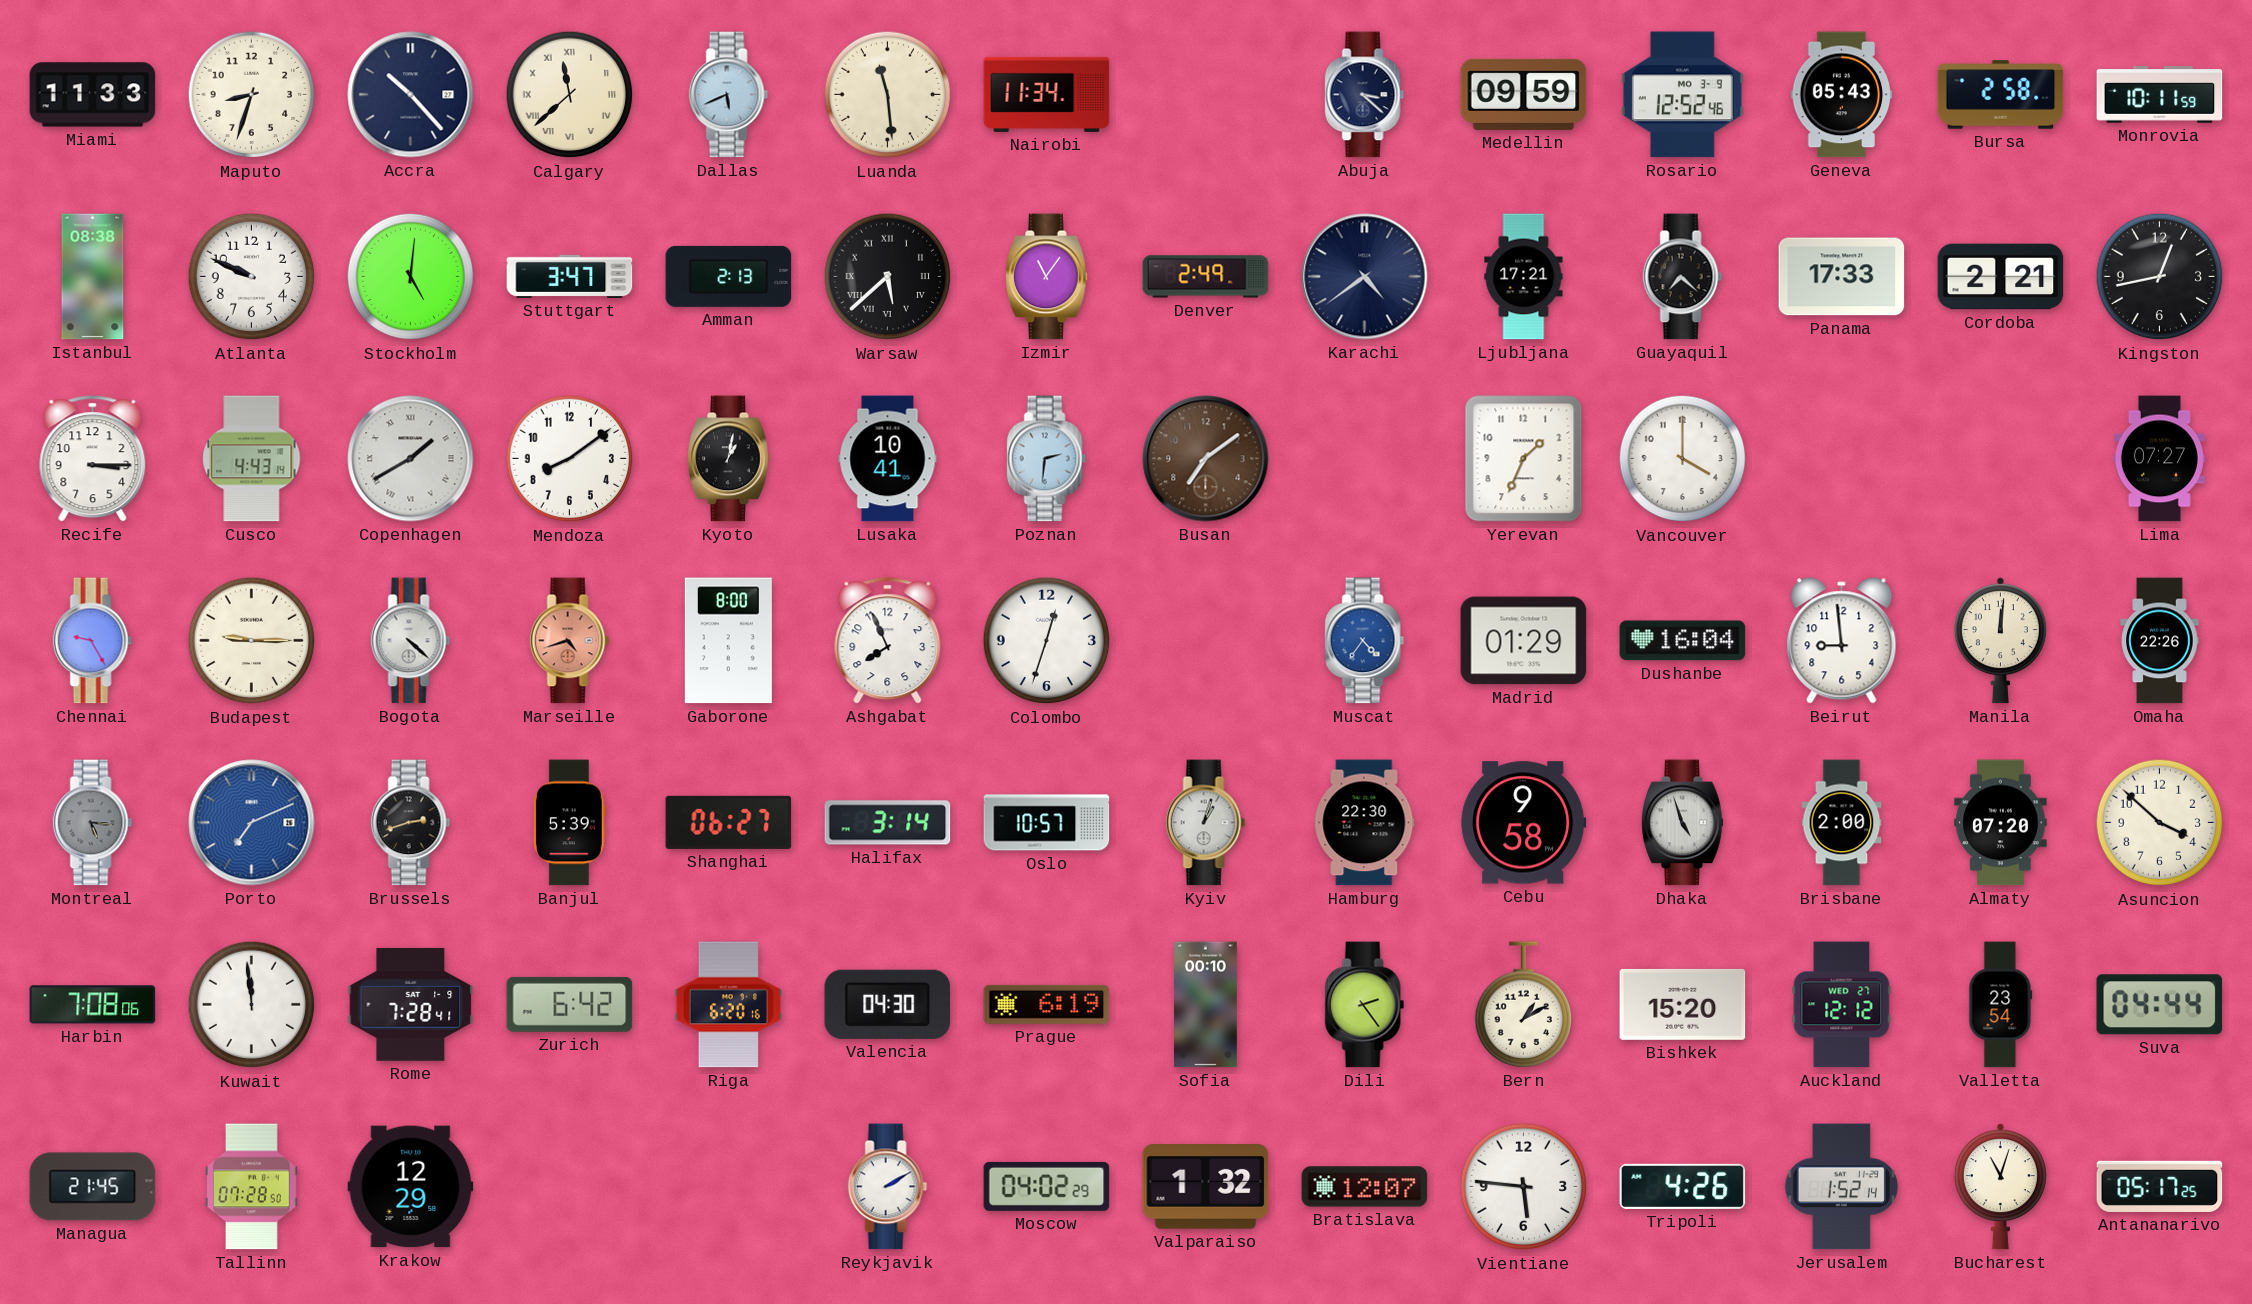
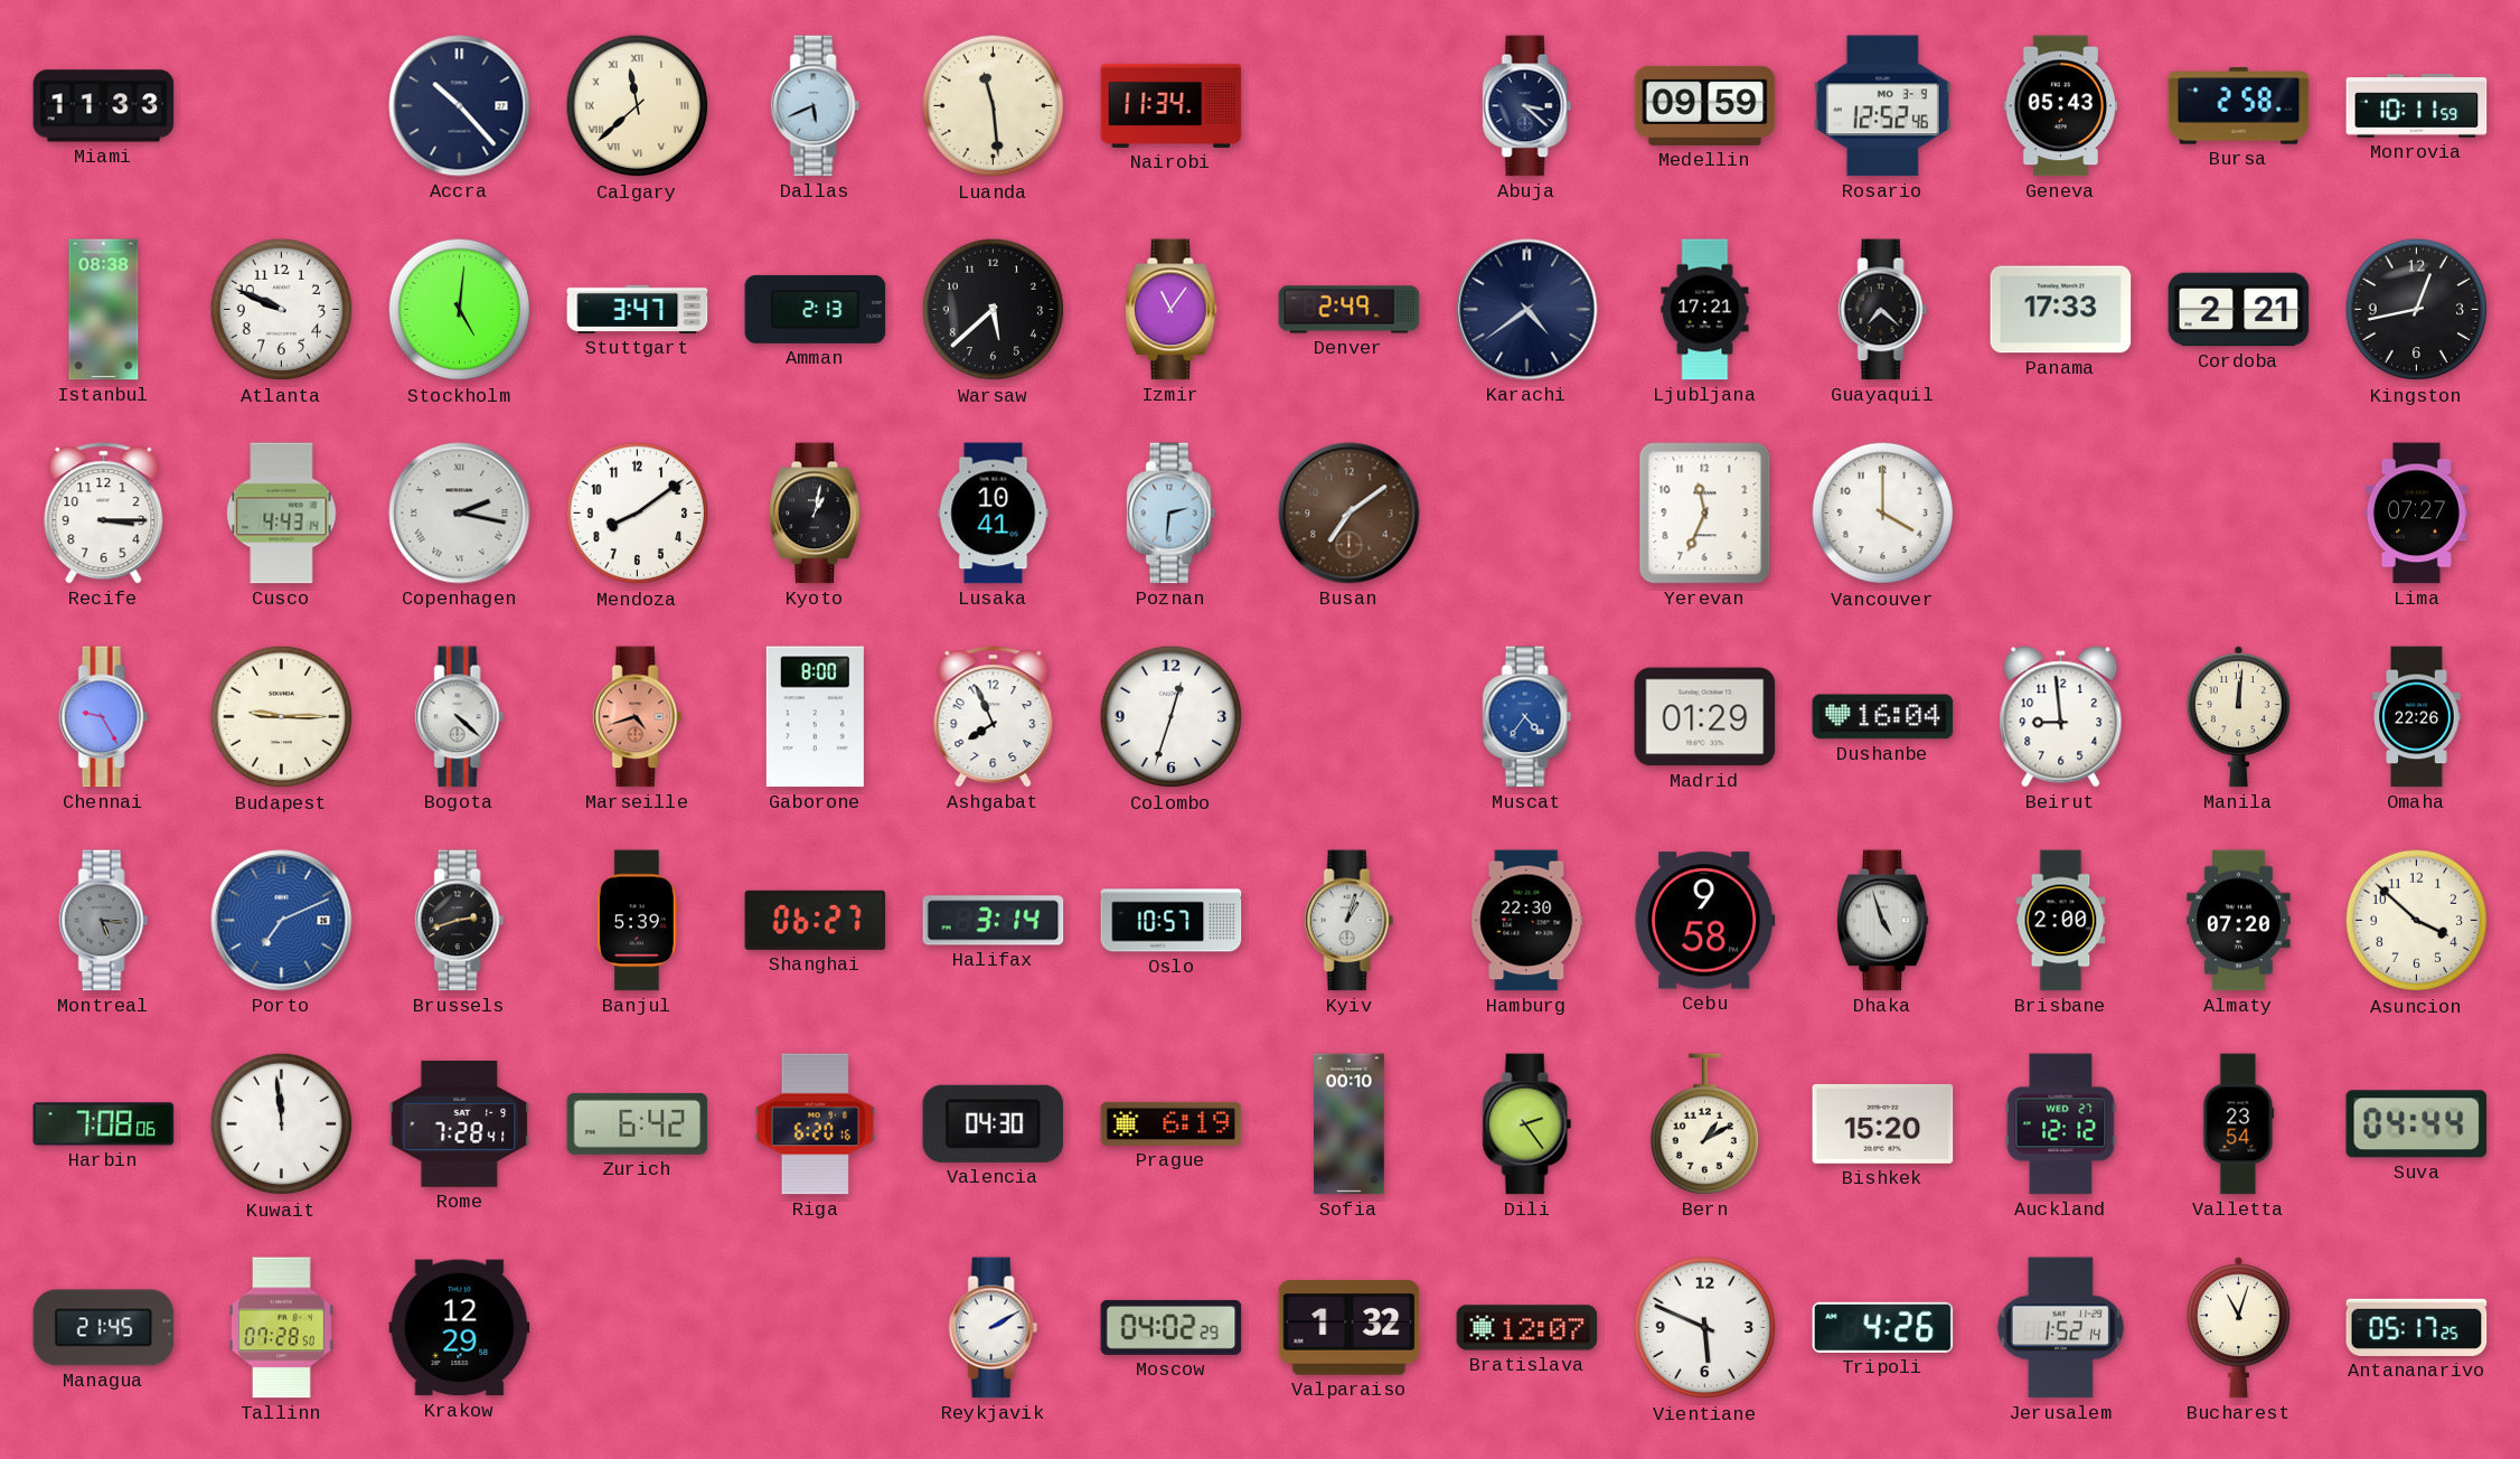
Maputo: 8:33 -> none (252, 95)
Warsaw numerals: Roman -> Arabic (994, 310)
Copenhagen: 1:40 -> 2:17 (460, 514)
Yerevan: 1:34 -> 11:34 (1705, 514)
Vientiane: 5:46 -> 5:49 (1705, 1328)
